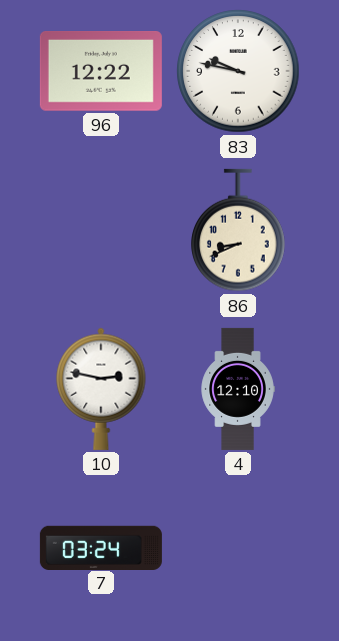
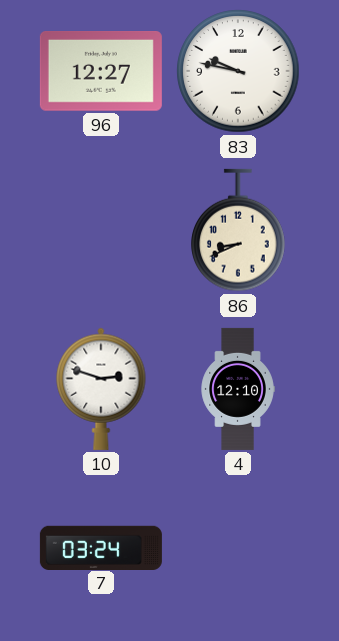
96: 12:22 -> 12:27 (101, 72)
10: 2:47 -> 2:48 (101, 389)
